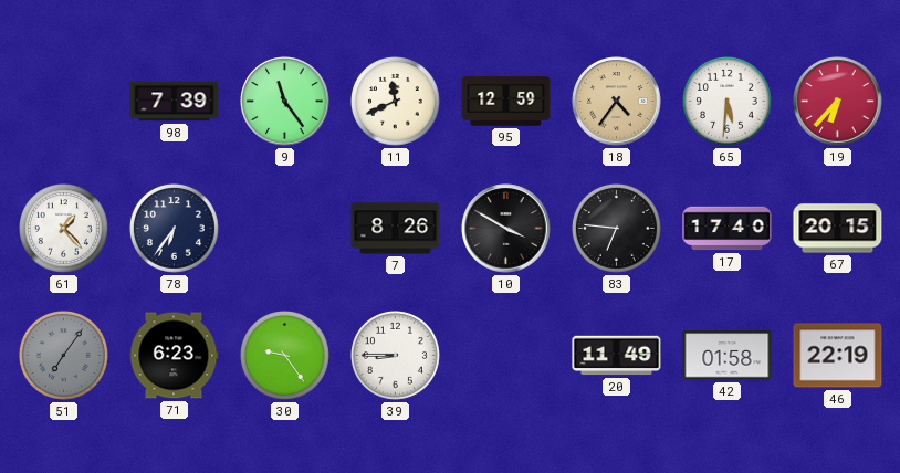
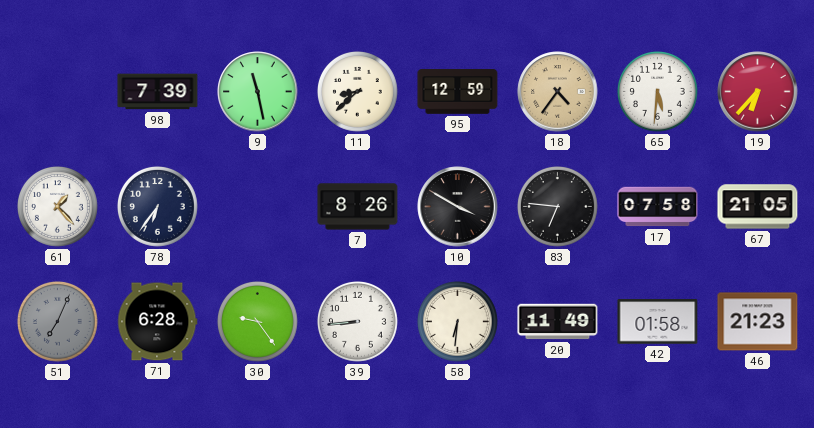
9: 11:24 -> 11:28 (258, 92)
11: 11:41 -> 8:38 (357, 91)
17: 17:40 -> 07:58 (658, 207)
67: 20:15 -> 21:05 (758, 207)
51: 7:06 -> 7:04 (57, 321)
71: 6:23 -> 6:28 (158, 322)
39: 8:45 -> 8:44 (357, 321)
58: none -> 6:31 (457, 321)
46: 22:19 -> 21:23 (758, 322)
